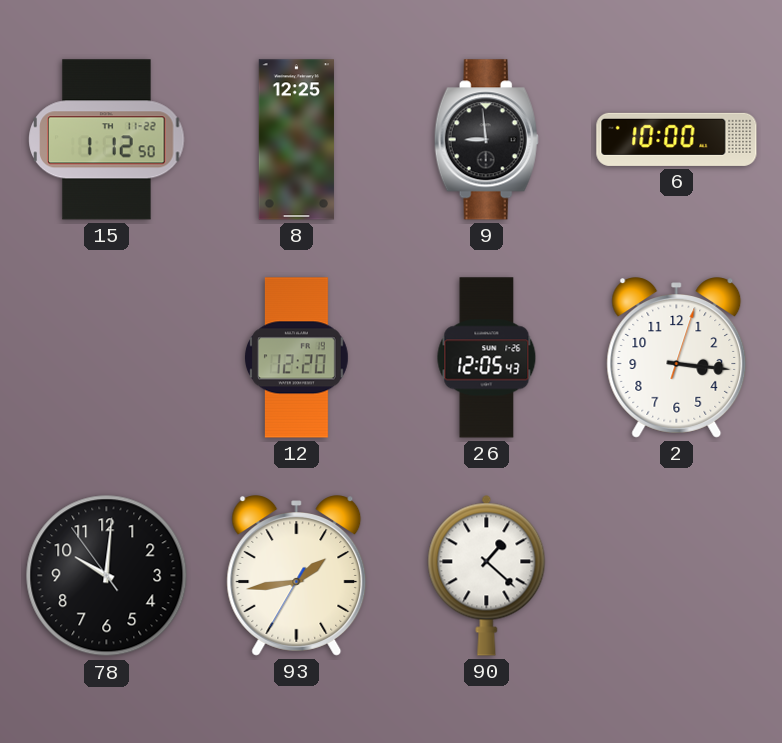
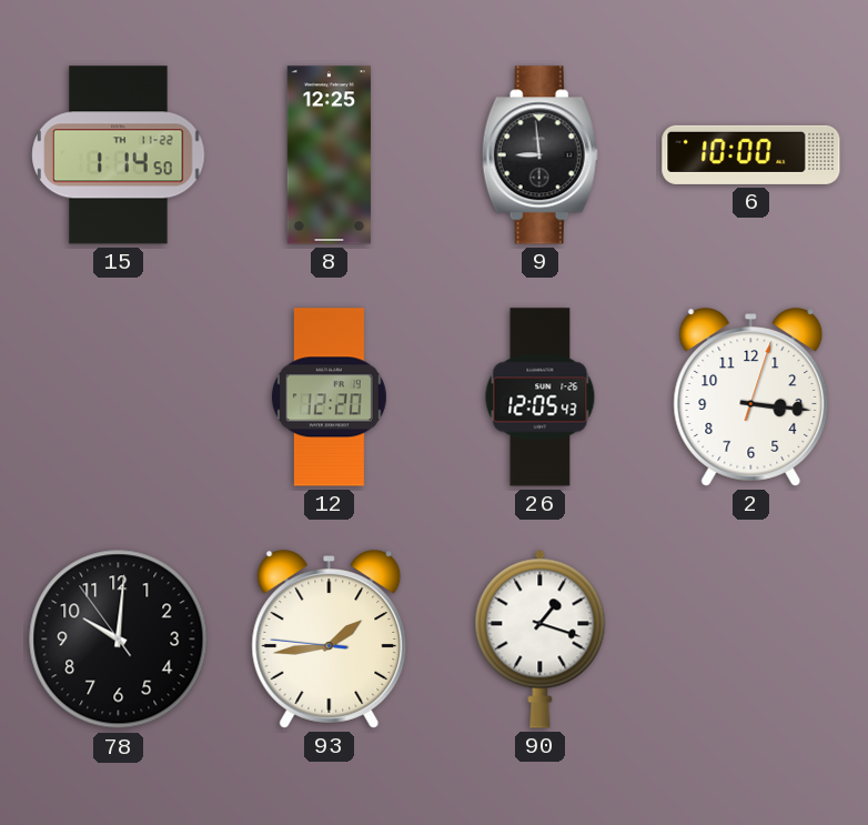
15: 1:12 -> 1:14 (119, 155)
93: 1:43:35 -> 1:43:46 (330, 640)
90: 1:22 -> 1:18 (541, 638)
